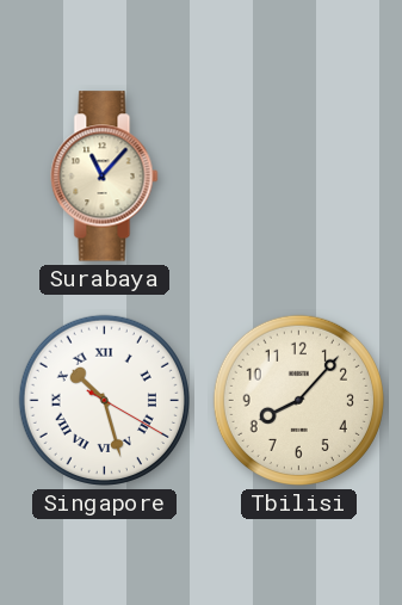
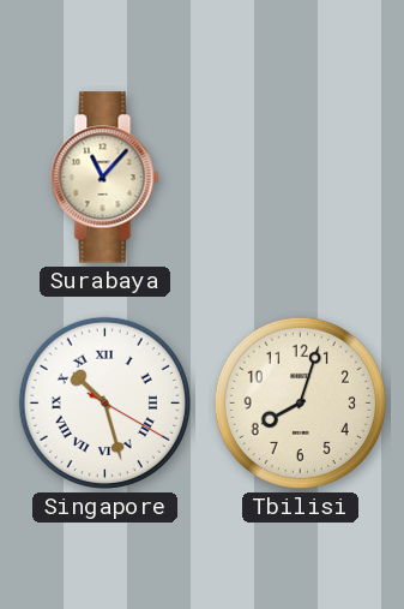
Tbilisi: 8:07 -> 8:03 (300, 402)
